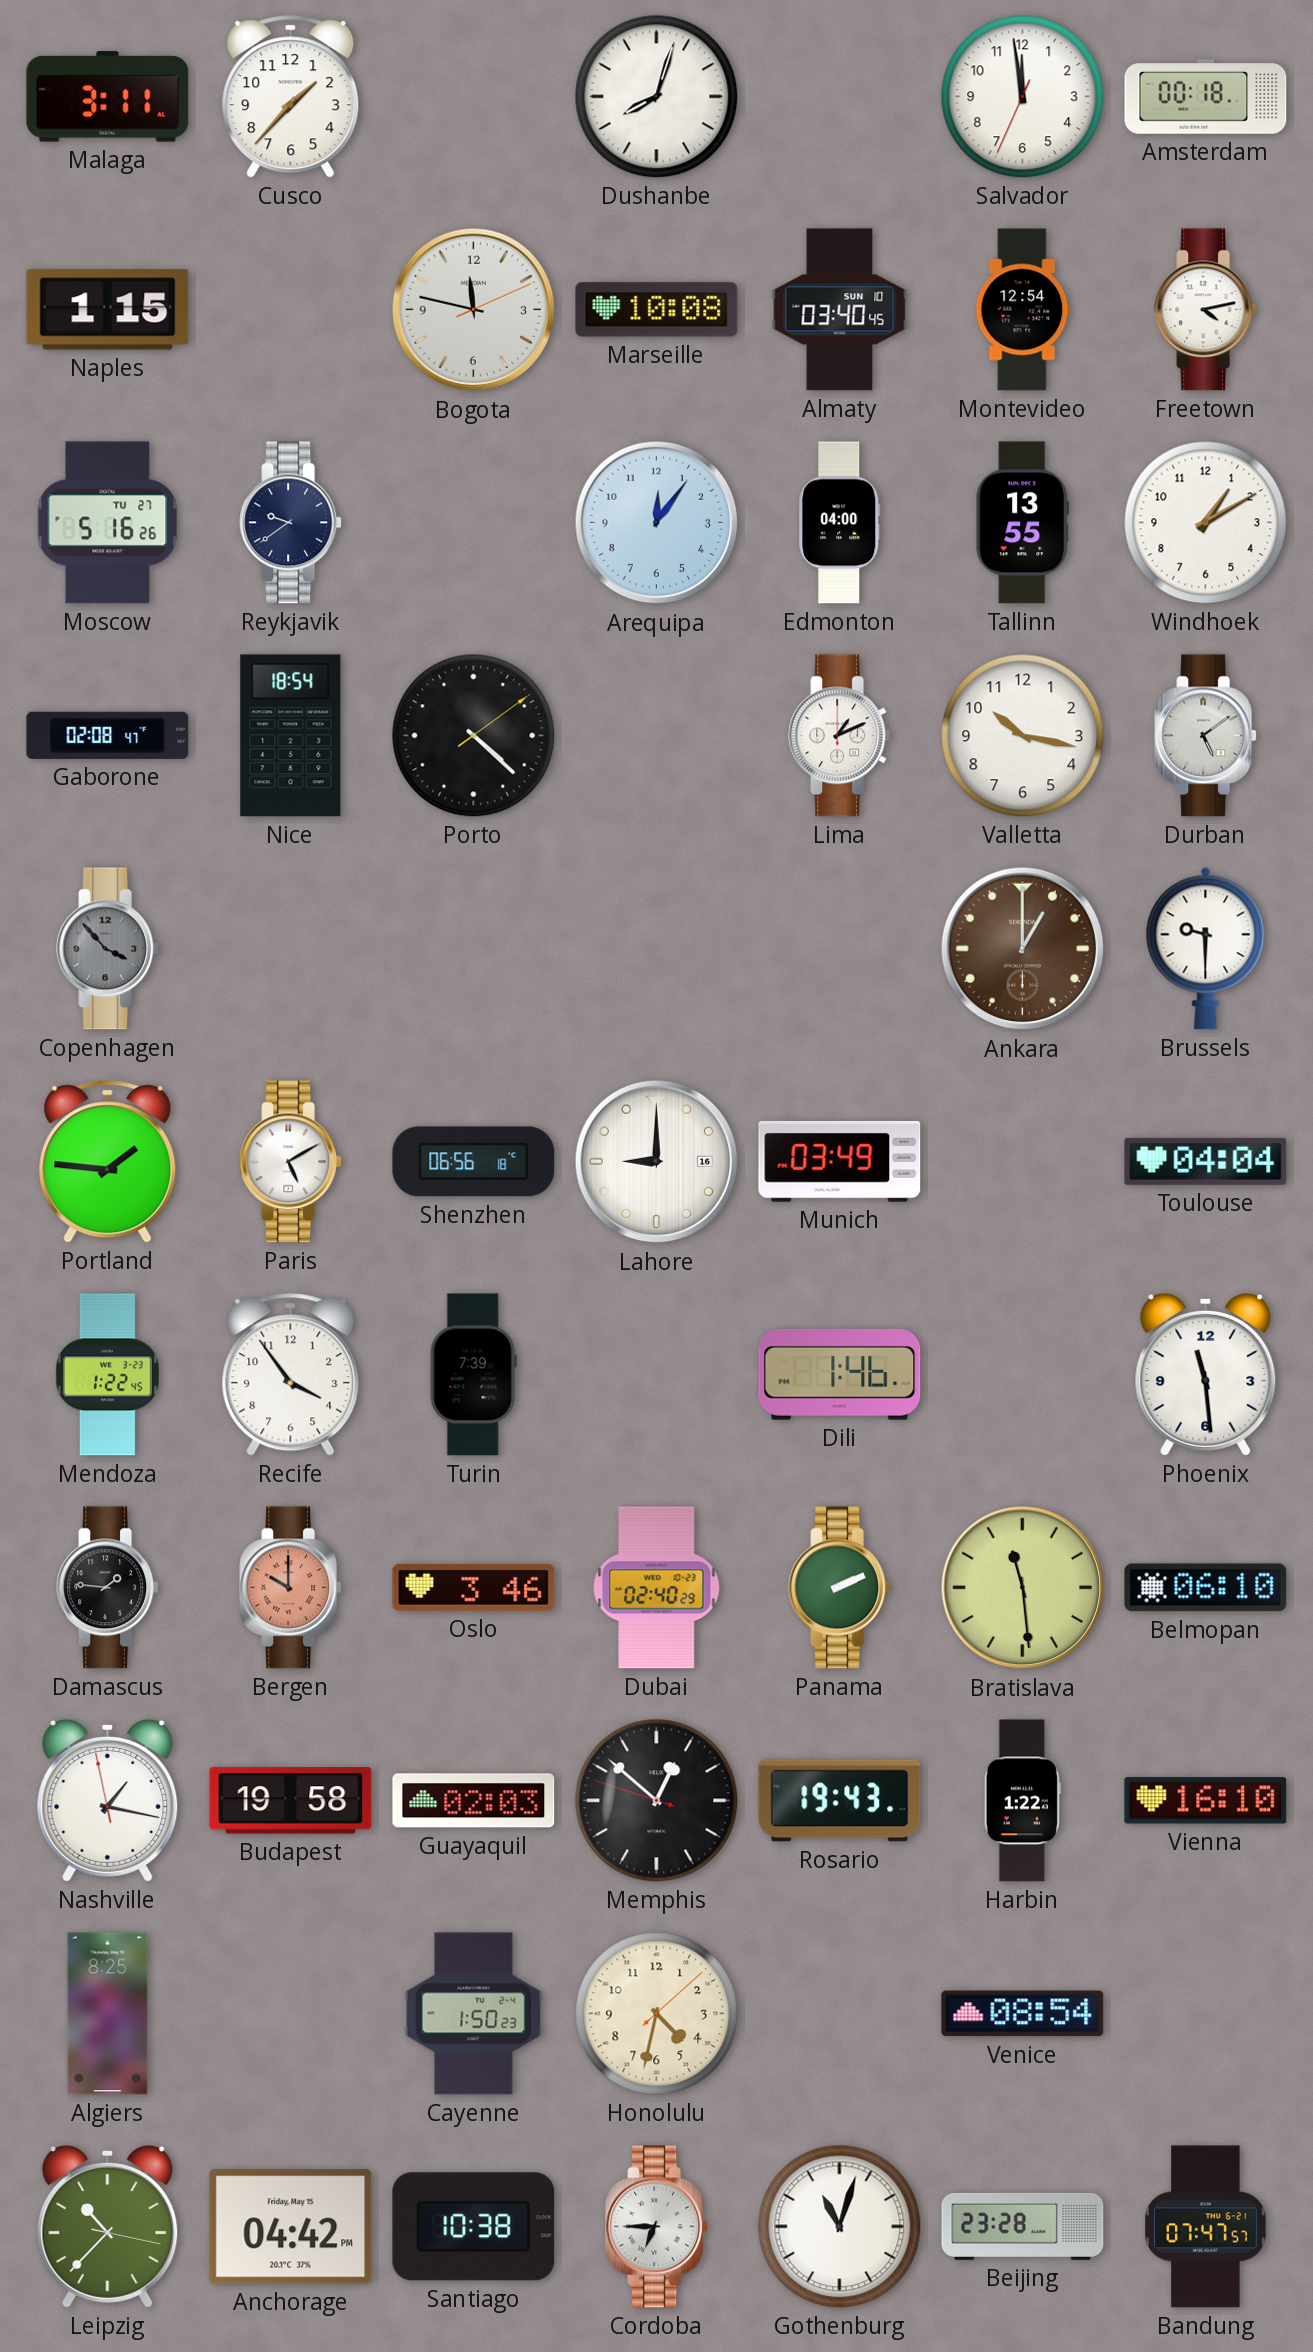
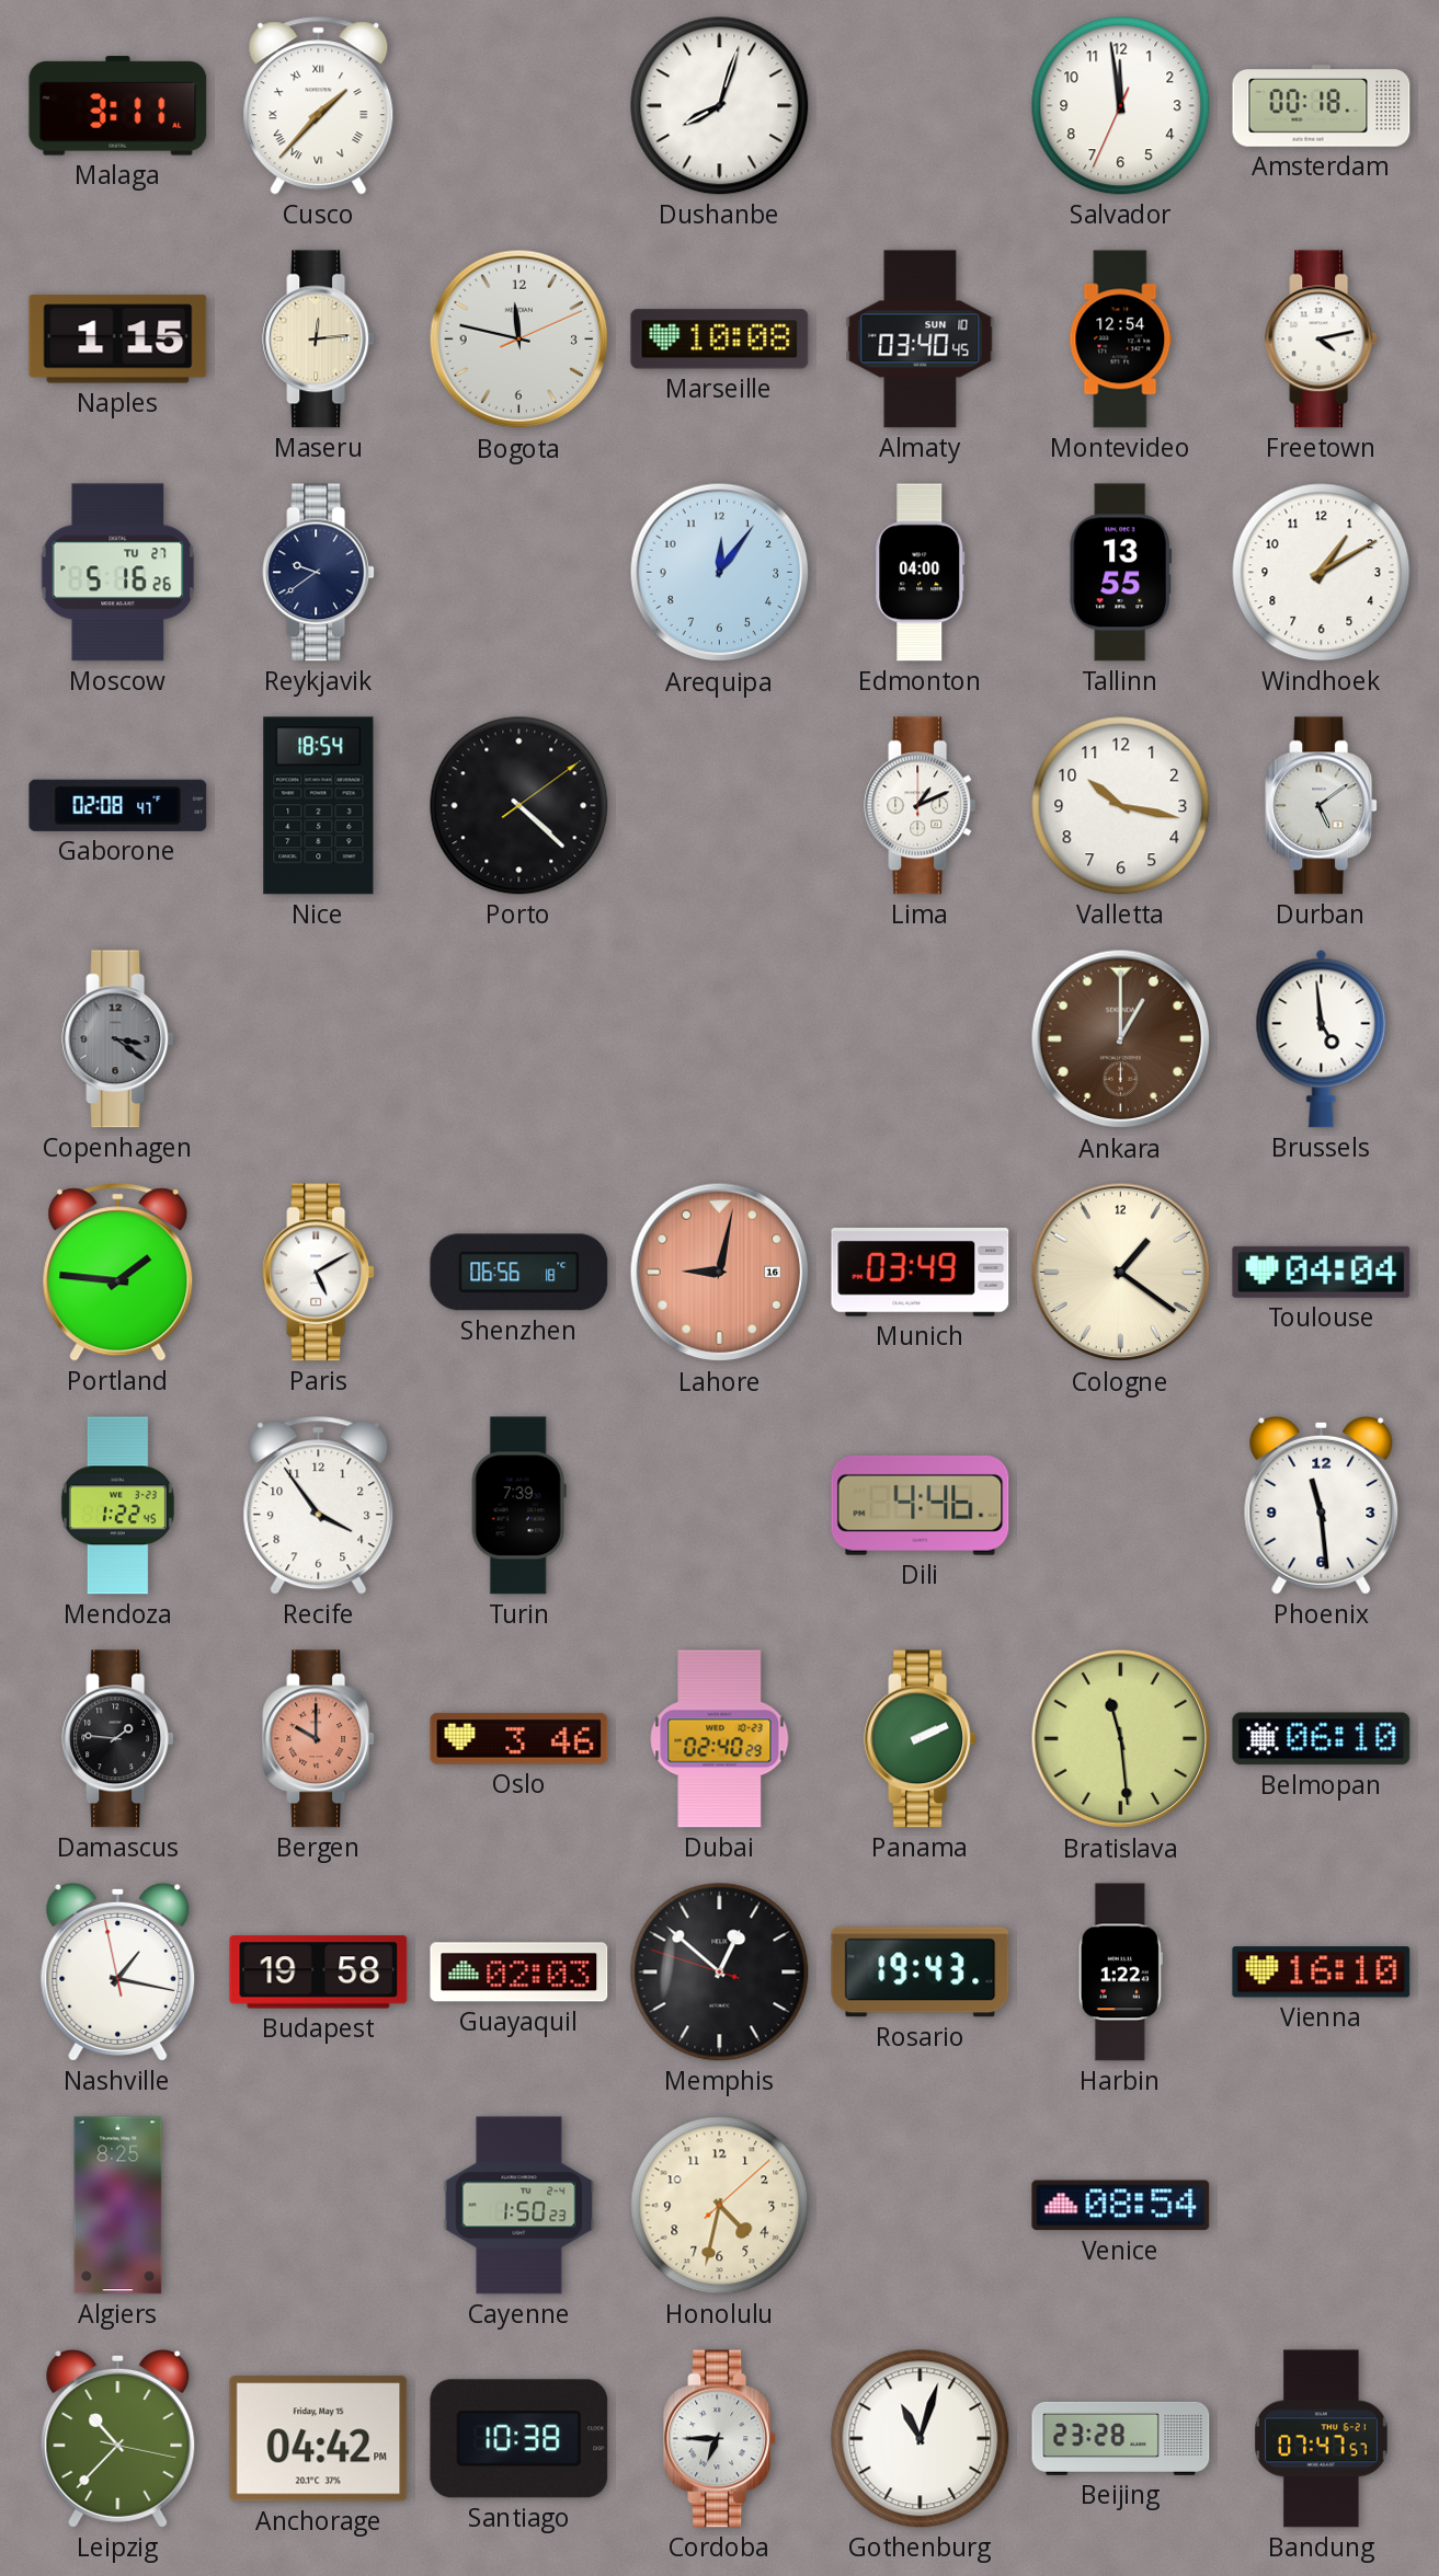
Cusco numerals: Arabic -> Roman (319, 106)
Maseru: none -> 12:14 (319, 340)
Copenhagen: 3:53 -> 3:21 (118, 1039)
Brussels: 9:30 -> 4:59 (1322, 1038)
Lahore: 9:00 -> 9:02 (720, 1273)
Lahore dial: white -> salmon (720, 1273)
Cologne: none -> 1:21 (1121, 1273)
Dili: 1:46 -> 4:46 (921, 1505)
